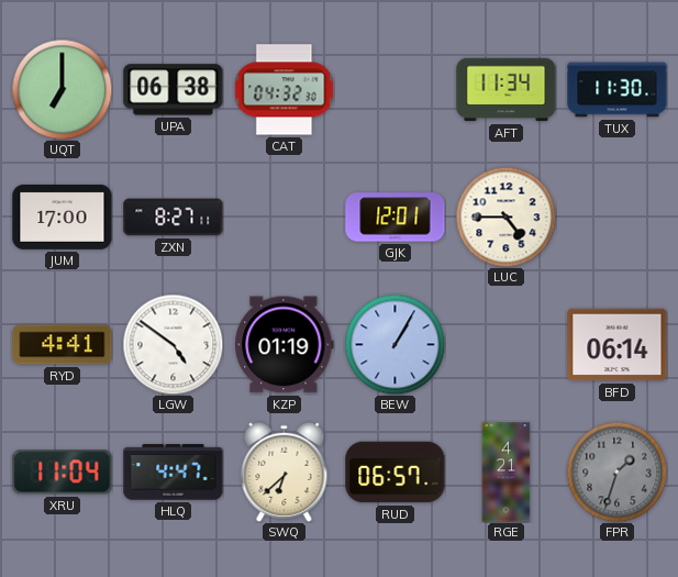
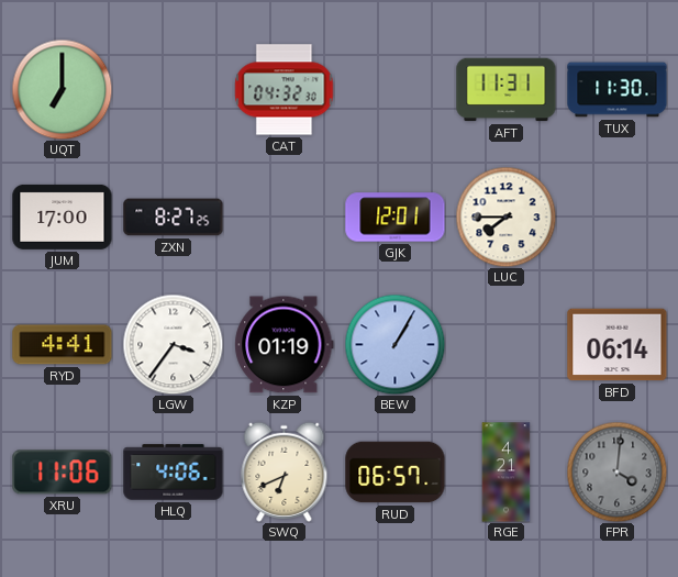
UPA: 06:38 -> none (174, 90)
AFT: 11:34 -> 11:31 (507, 90)
ZXN: 8:27:11 -> 8:27:25 (174, 218)
LUC: 4:45 -> 7:45 (505, 217)
LGW: 4:51 -> 3:36 (173, 344)
XRU: 11:04 -> 11:06 (63, 473)
HLQ: 4:47 -> 4:06 (174, 473)
SWQ: 6:38 -> 6:41 (285, 471)
FPR: 1:33 -> 4:01 (616, 471)
